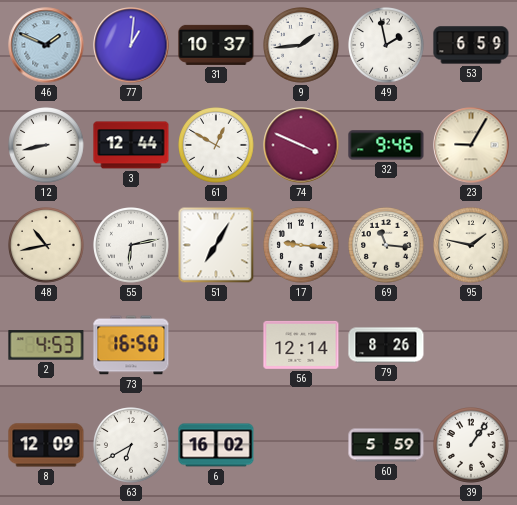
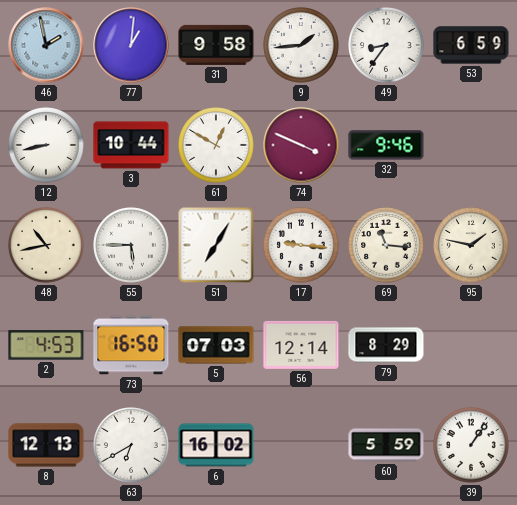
46: 1:49 -> 1:58 (46, 45)
31: 10:37 -> 9:58 (216, 45)
49: 1:58 -> 8:36 (386, 45)
3: 12:44 -> 10:44 (131, 145)
23: 9:05 -> none (471, 145)
55: 6:13 -> 5:45 (131, 245)
5: none -> 07:03 (216, 345)
79: 8:26 -> 8:29 (386, 345)
8: 12:09 -> 12:13 (46, 445)
